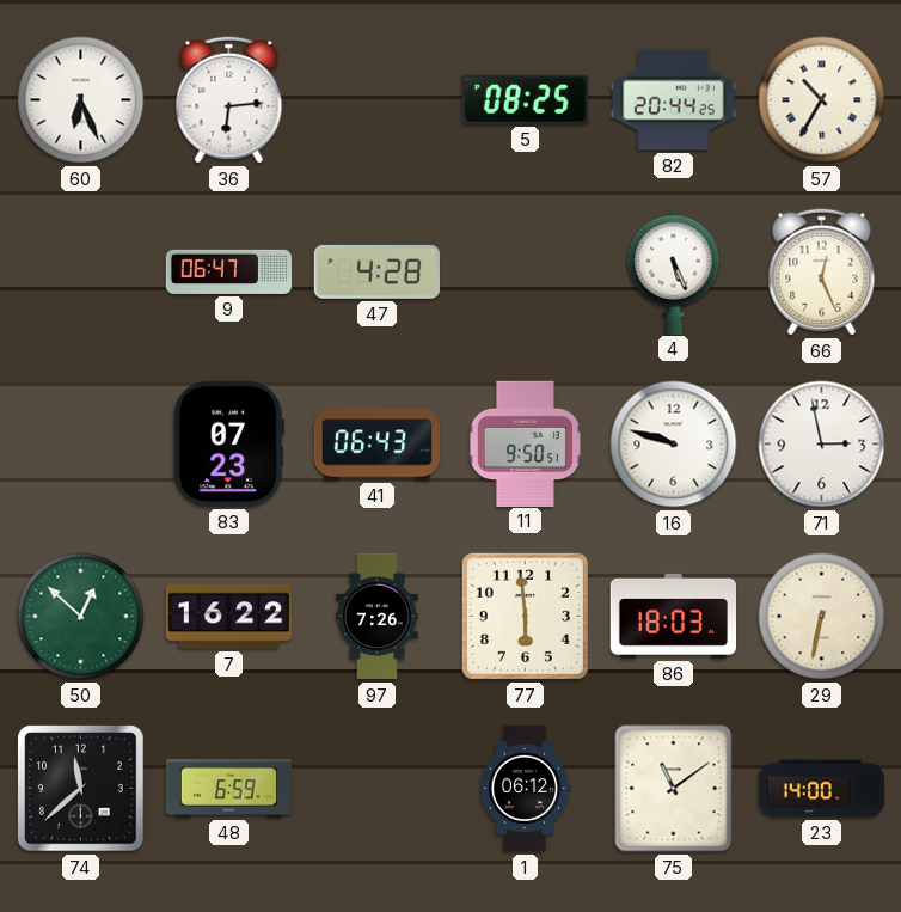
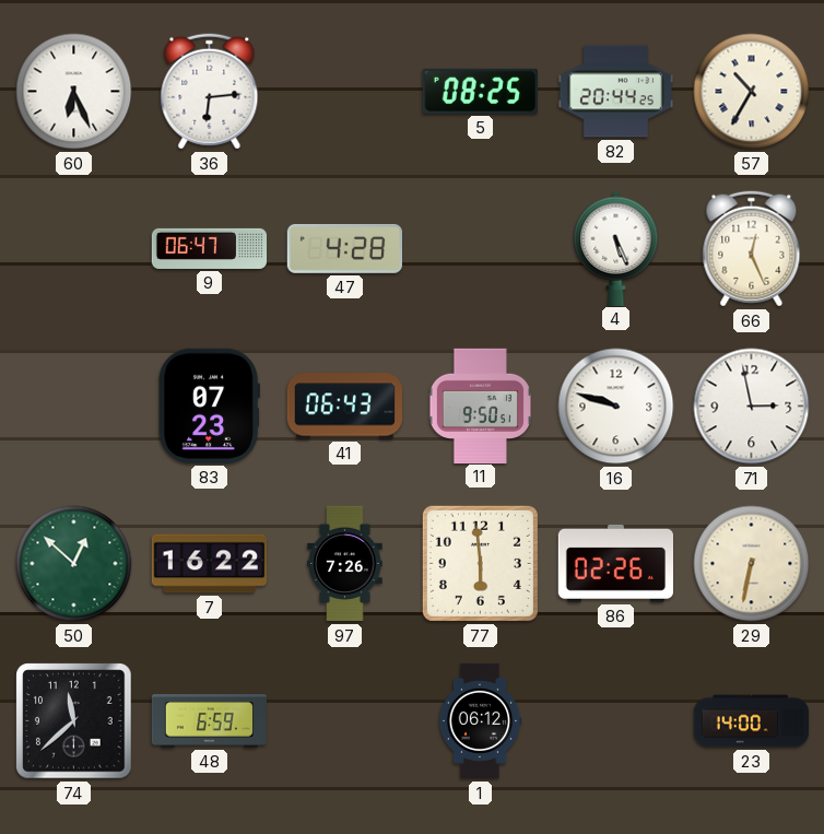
86: 18:03 -> 02:26 (615, 563)
75: 11:09 -> none (674, 789)
